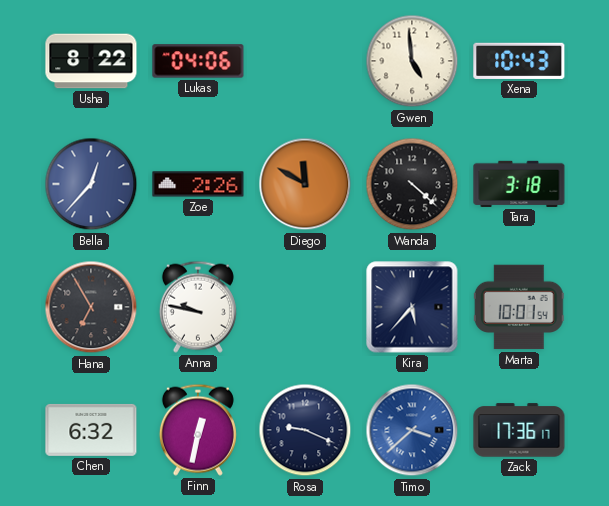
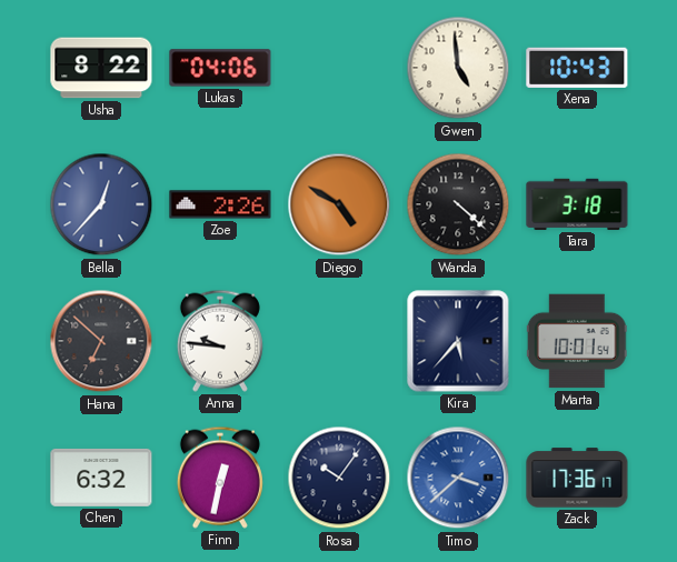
Diego: 11:50 -> 4:50 (339, 204)
Hana: 6:55 -> 6:52 (101, 341)
Anna: 9:47 -> 9:46 (220, 341)
Rosa: 9:19 -> 10:06 (339, 478)
